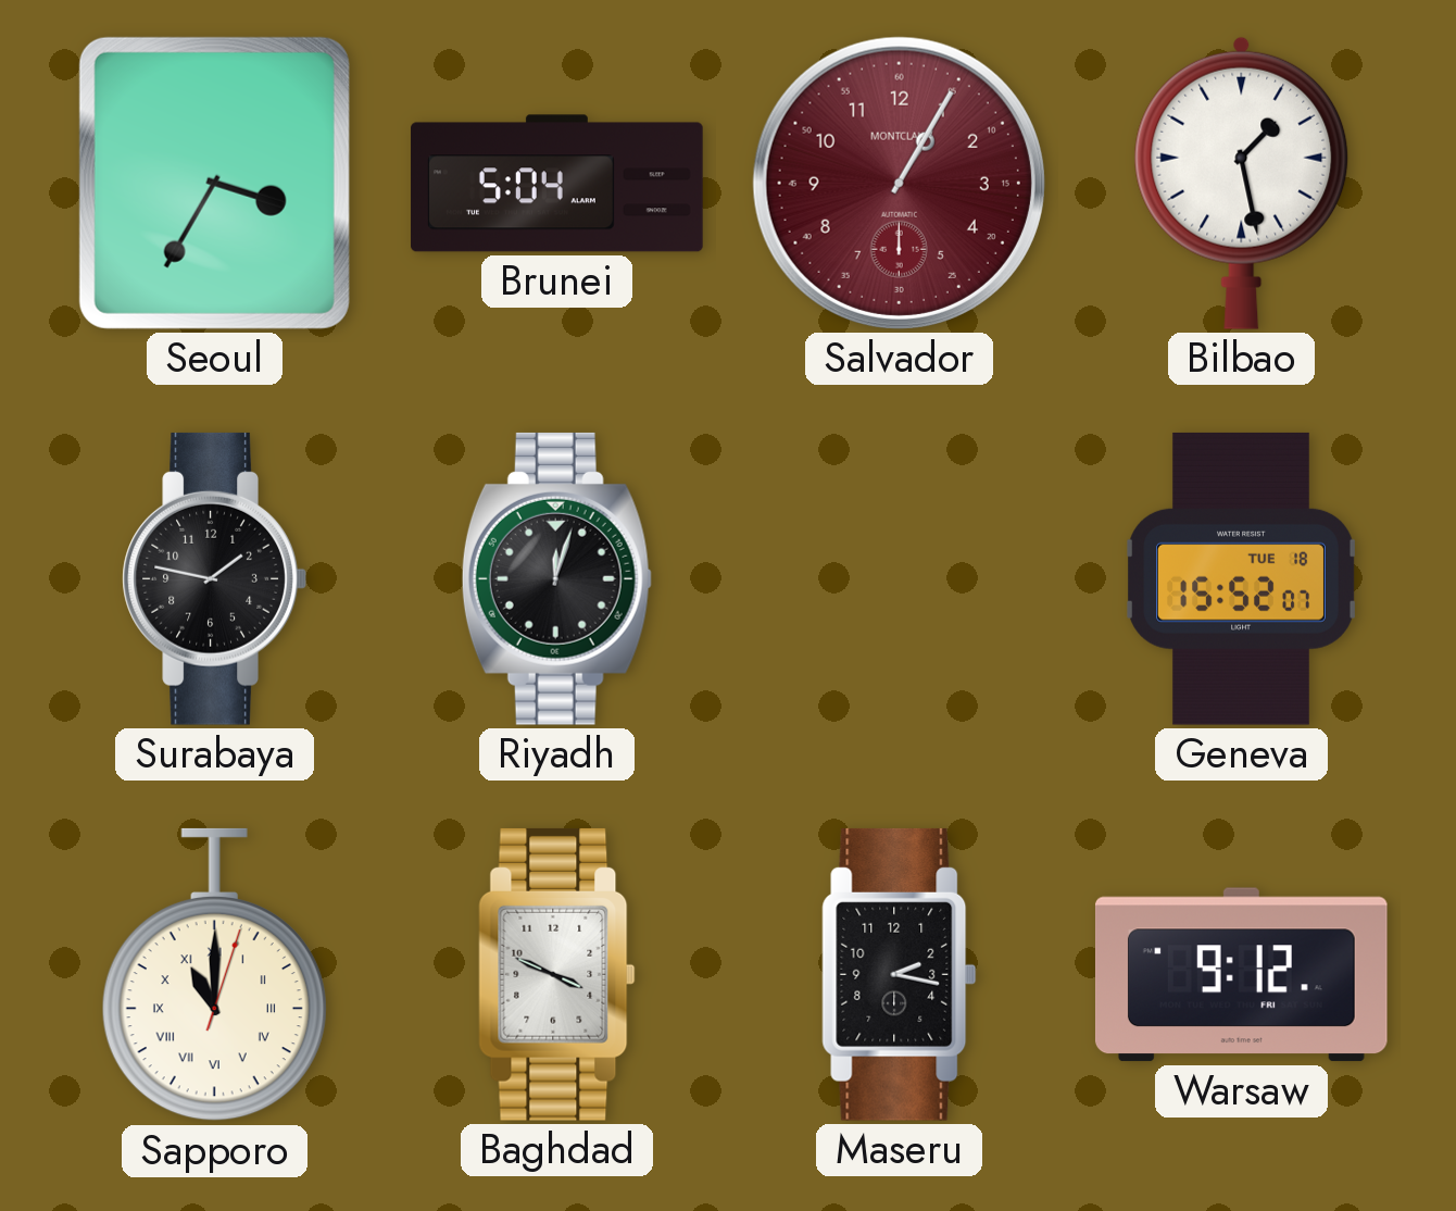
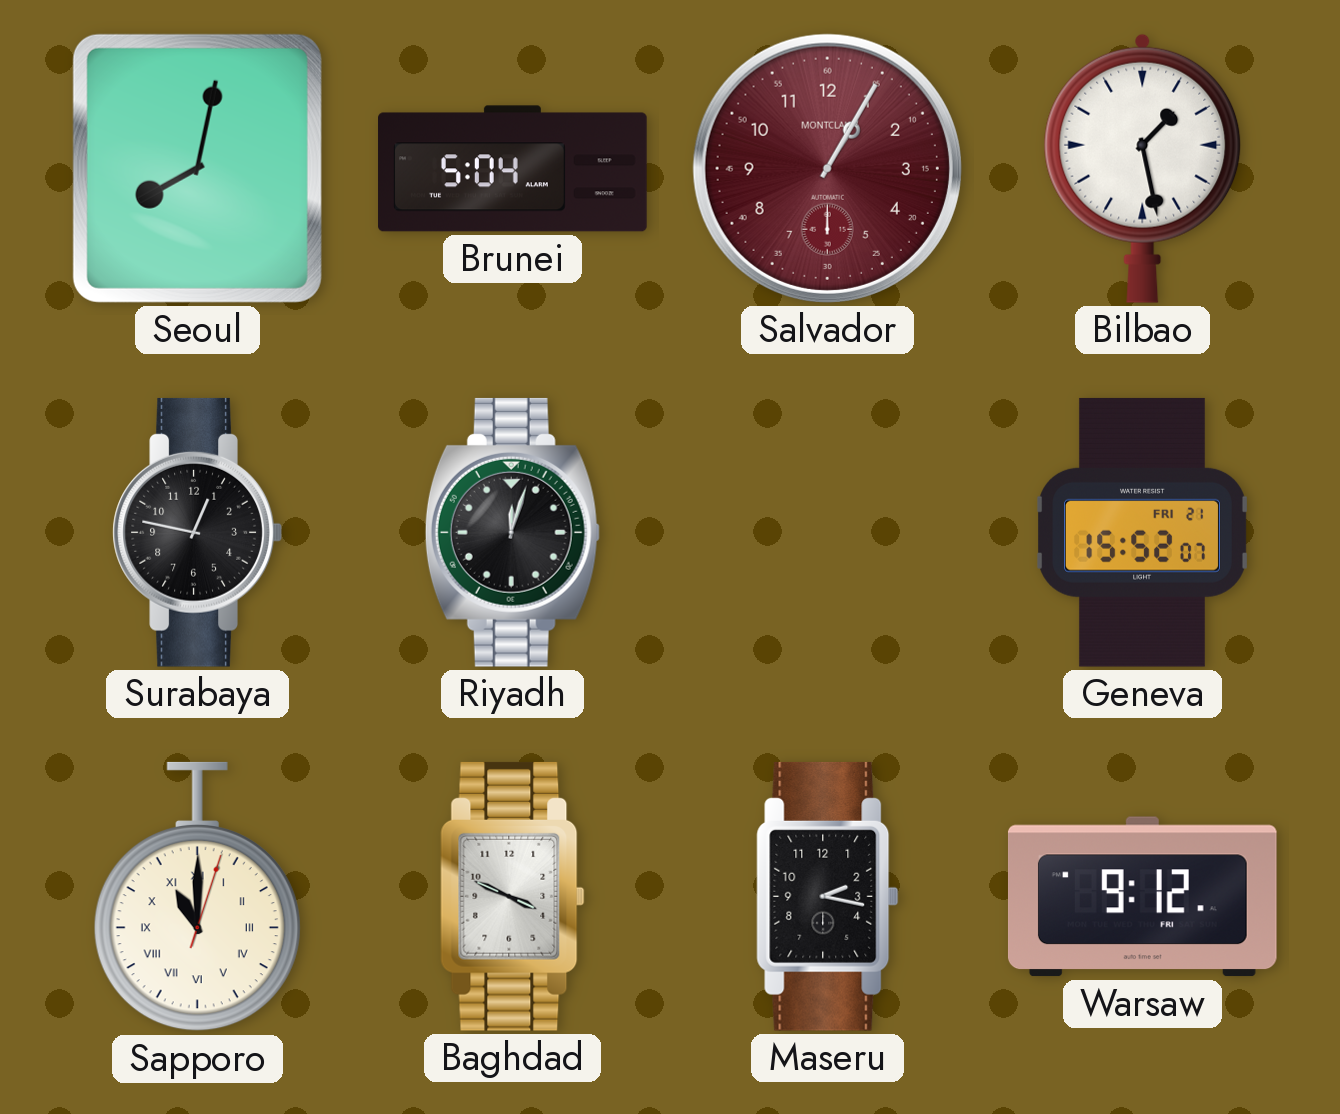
Seoul: 3:35 -> 8:02 (197, 168)
Surabaya: 1:47 -> 12:47 (197, 532)
Geneva date: TUE 18 -> FRI 21 (1143, 532)
